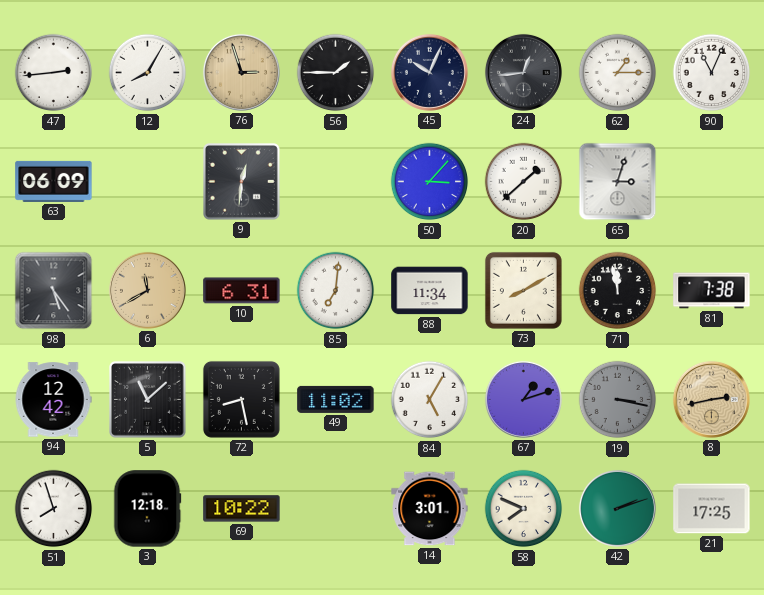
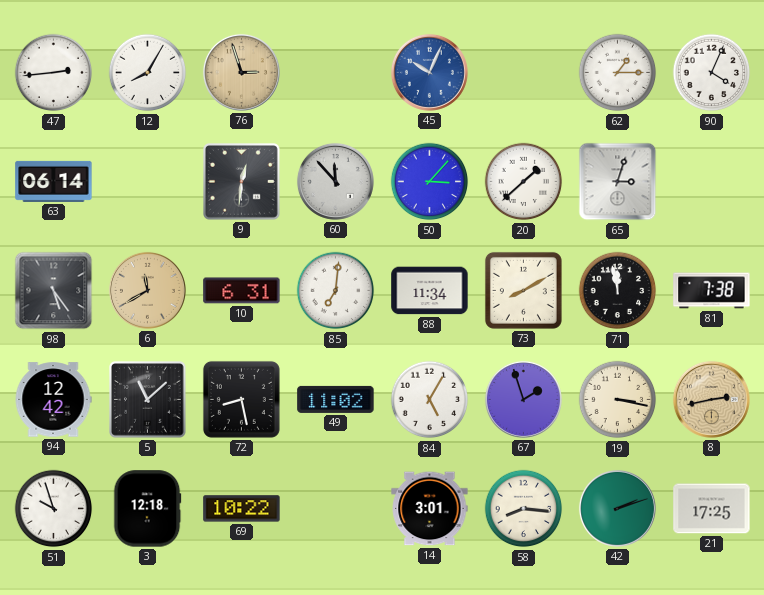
56: 1:45 -> none (336, 73)
45 dial: navy -> blue (429, 72)
24: 12:44 -> none (523, 72)
90: 11:04 -> 4:04 (712, 73)
63: 06:09 -> 06:14 (54, 181)
60: none -> 11:53 (335, 181)
67: 1:12 -> 1:57 (523, 399)
19 dial: grey -> cream (618, 400)
51: 7:57 -> 9:57 (54, 509)
58: 7:49 -> 8:16 (524, 509)
